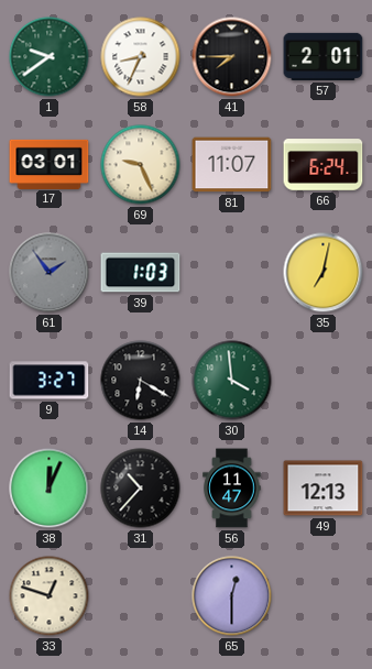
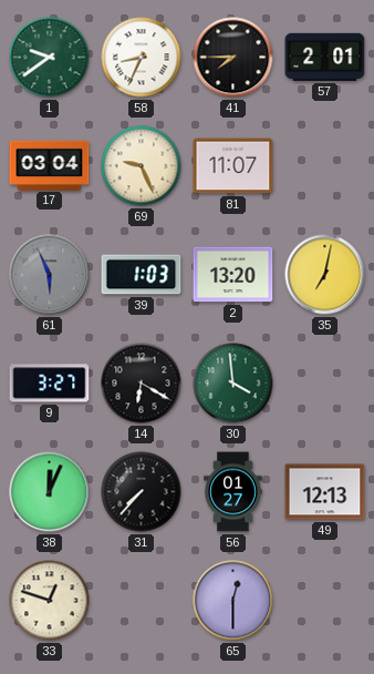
17: 03:01 -> 03:04 (50, 165)
66: 6:24 -> none (324, 165)
61: 1:54 -> 5:56 (50, 275)
2: none -> 13:20 (233, 275)
31: 10:37 -> 7:37 (142, 492)
56: 11:47 -> 01:27 (233, 492)
